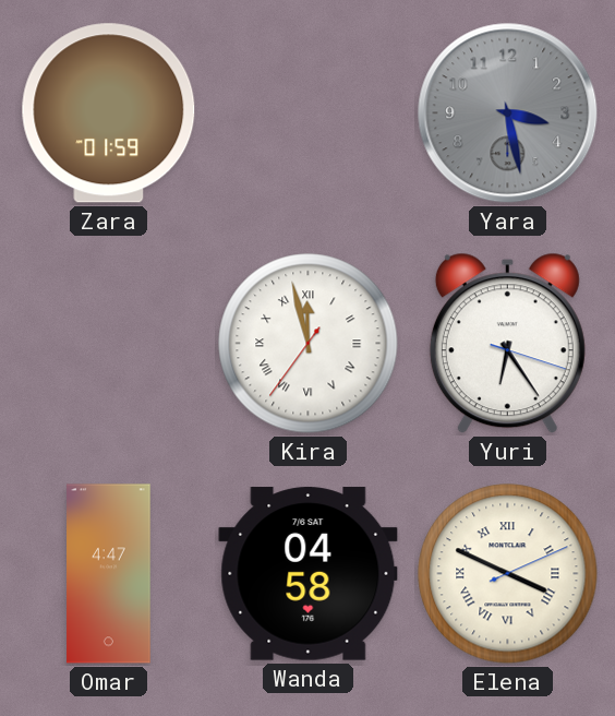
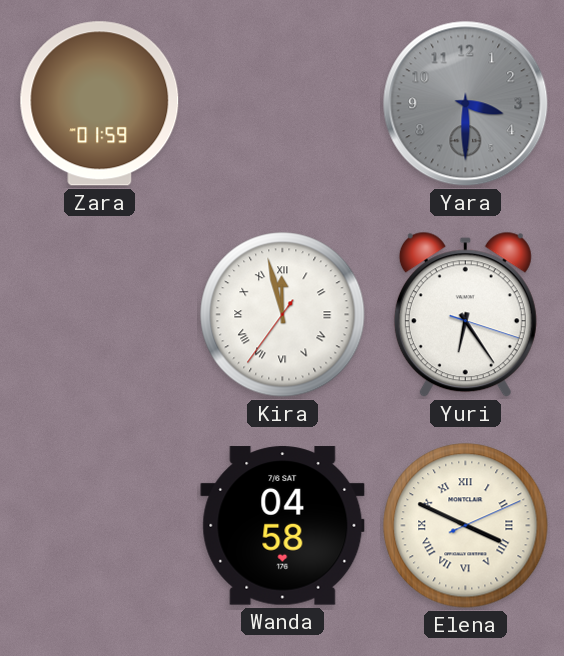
Yara: 3:28 -> 3:30 (466, 104)
Omar: 4:47 -> none (109, 574)
